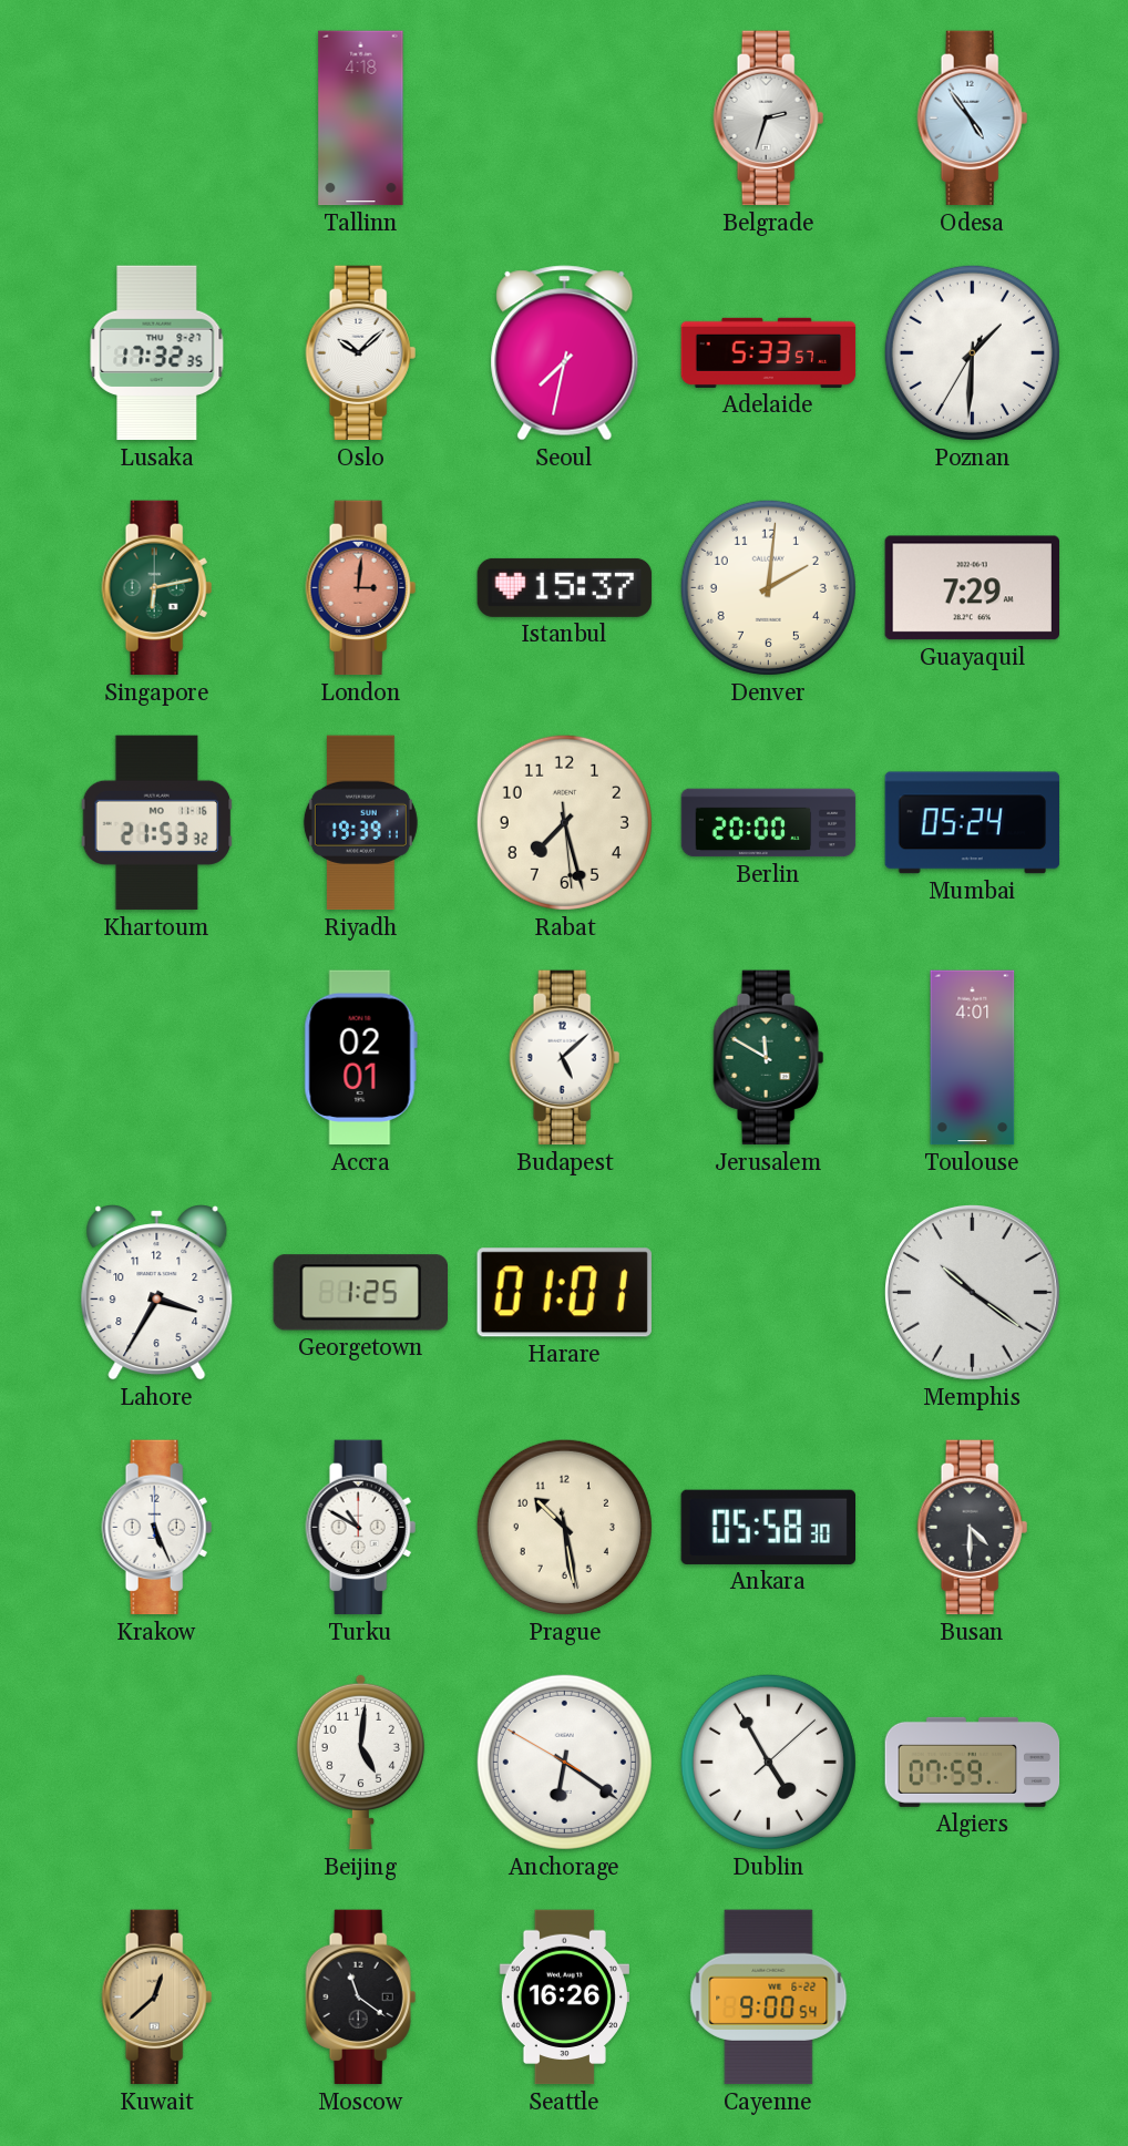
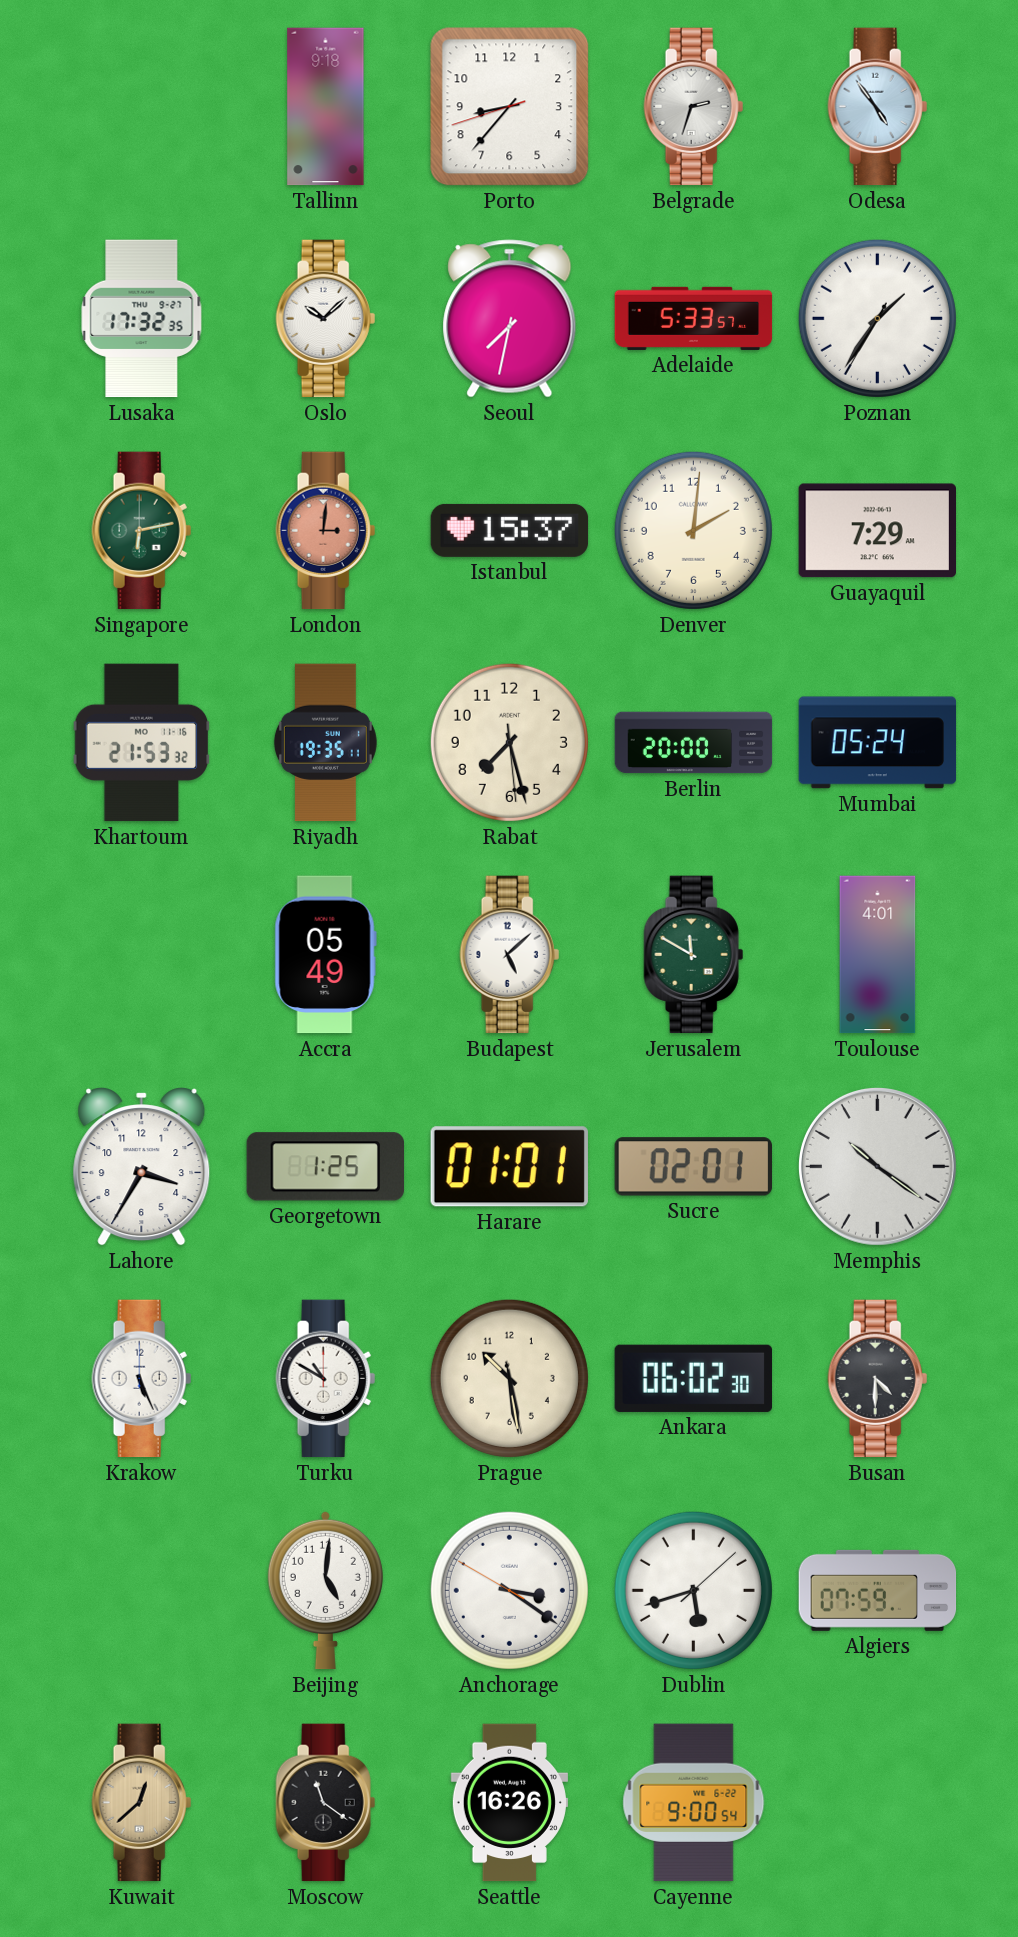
Tallinn: 4:18 -> 9:18 (326, 107)
Porto: none -> 8:36 (510, 107)
Poznan: 1:30 -> 1:35 (877, 318)
Riyadh: 19:39 -> 19:35 (325, 743)
Accra: 02:01 -> 05:49 (325, 955)
Sucre: none -> 02:01 (693, 1167)
Ankara: 05:58 -> 06:02 (693, 1378)
Anchorage: 6:20 -> 3:20 (509, 1590)
Dublin: 4:55 -> 5:42 (693, 1590)
